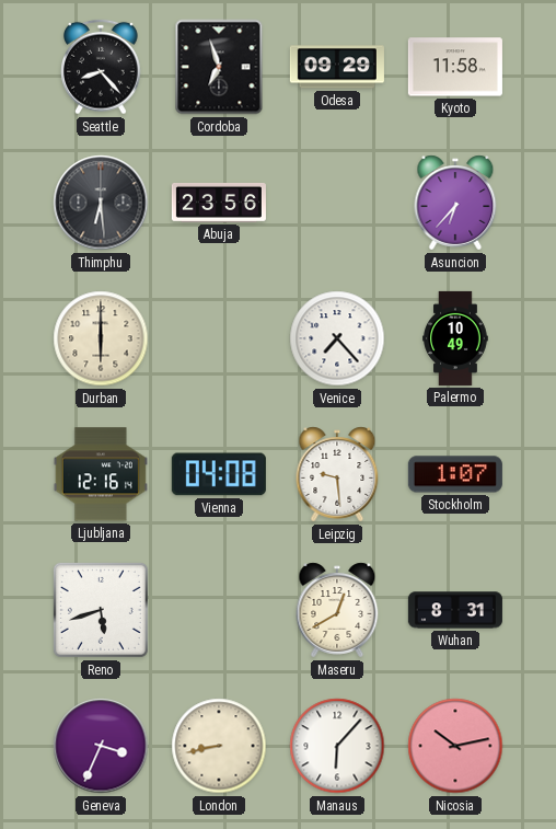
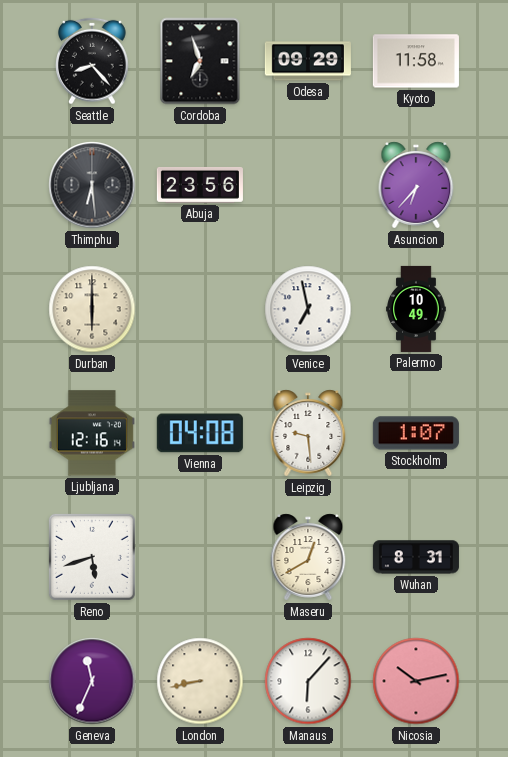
Venice: 7:23 -> 6:58 (308, 309)
Geneva: 3:34 -> 11:34 (92, 681)
